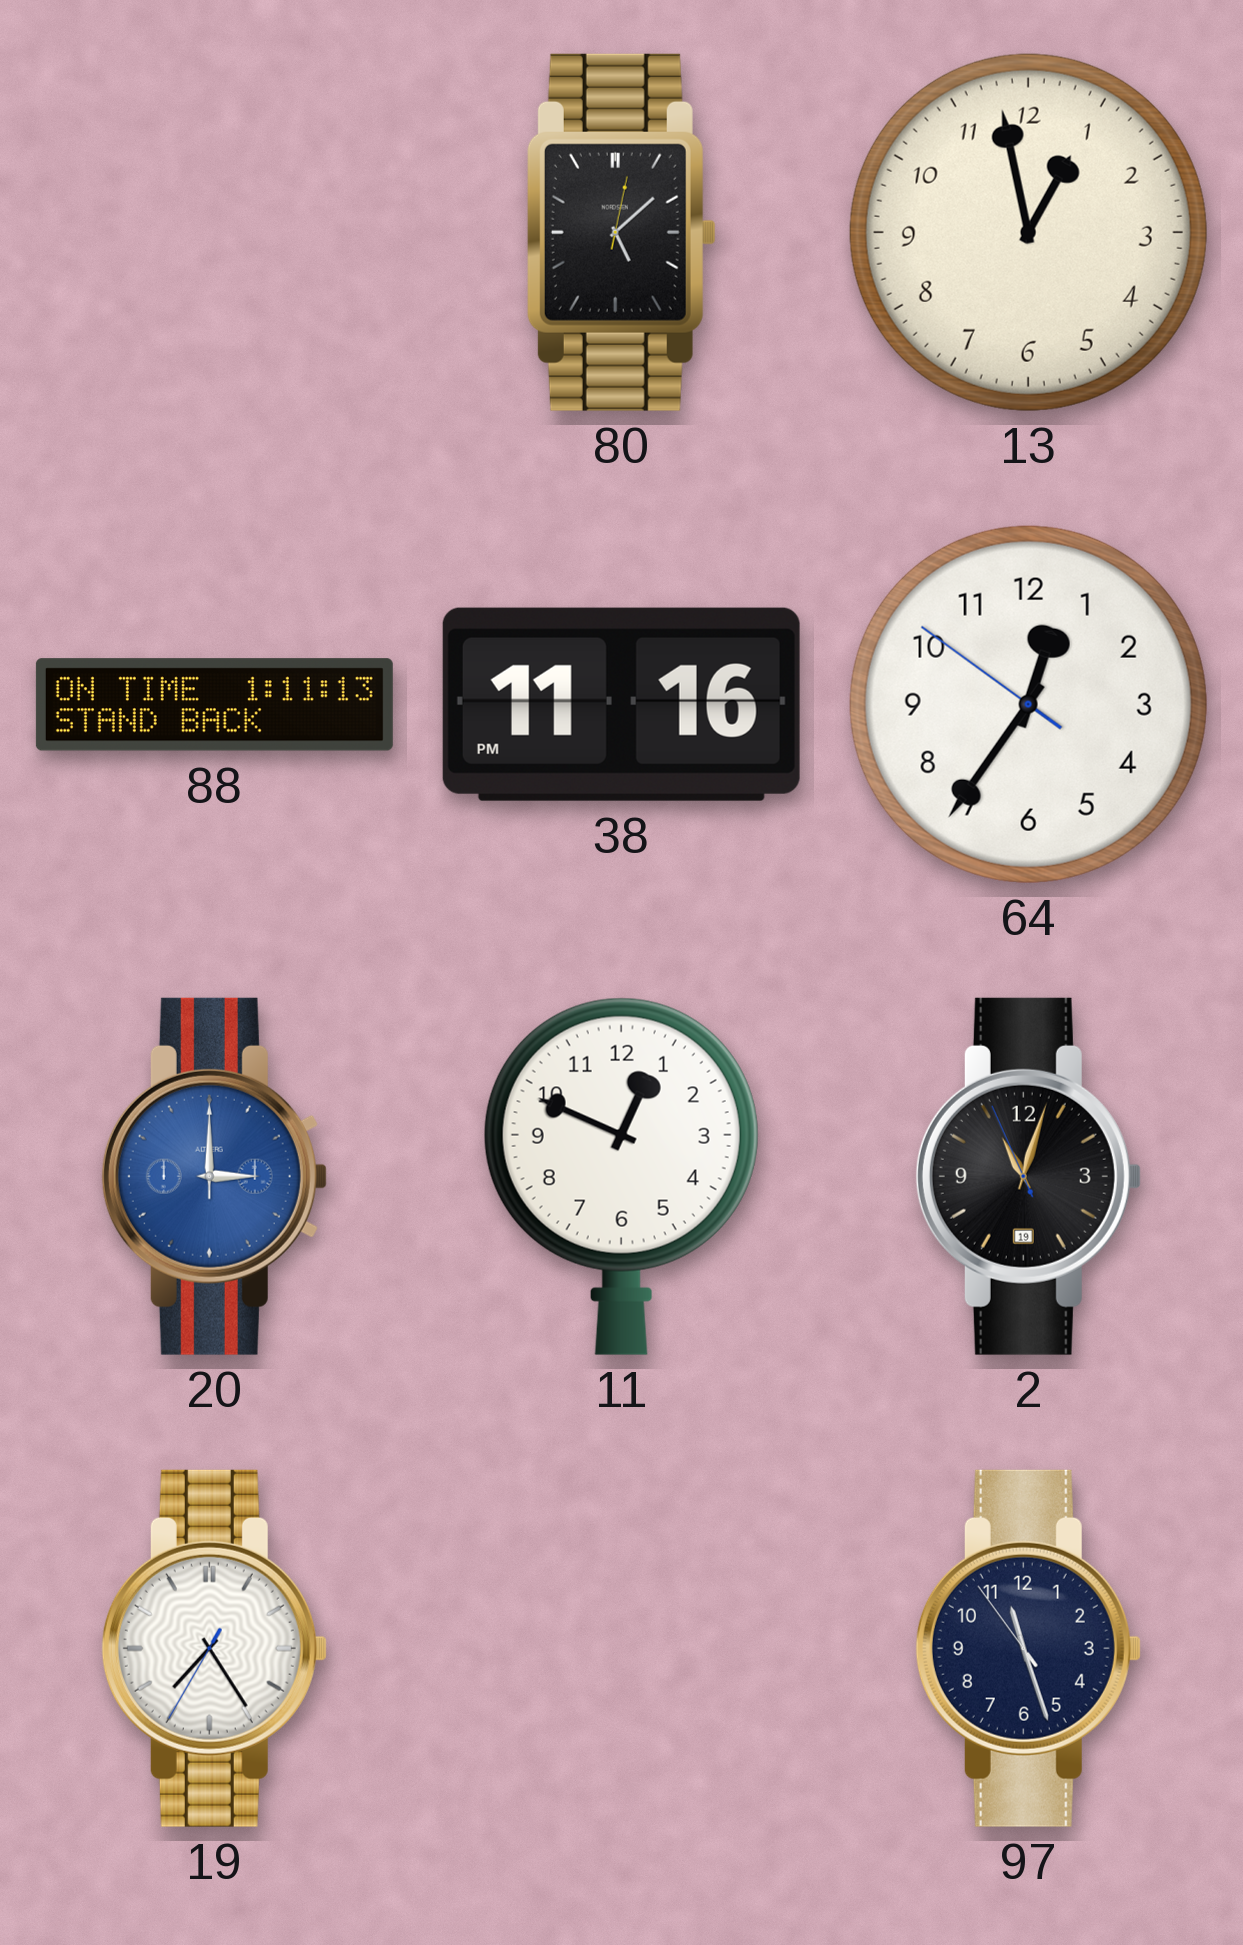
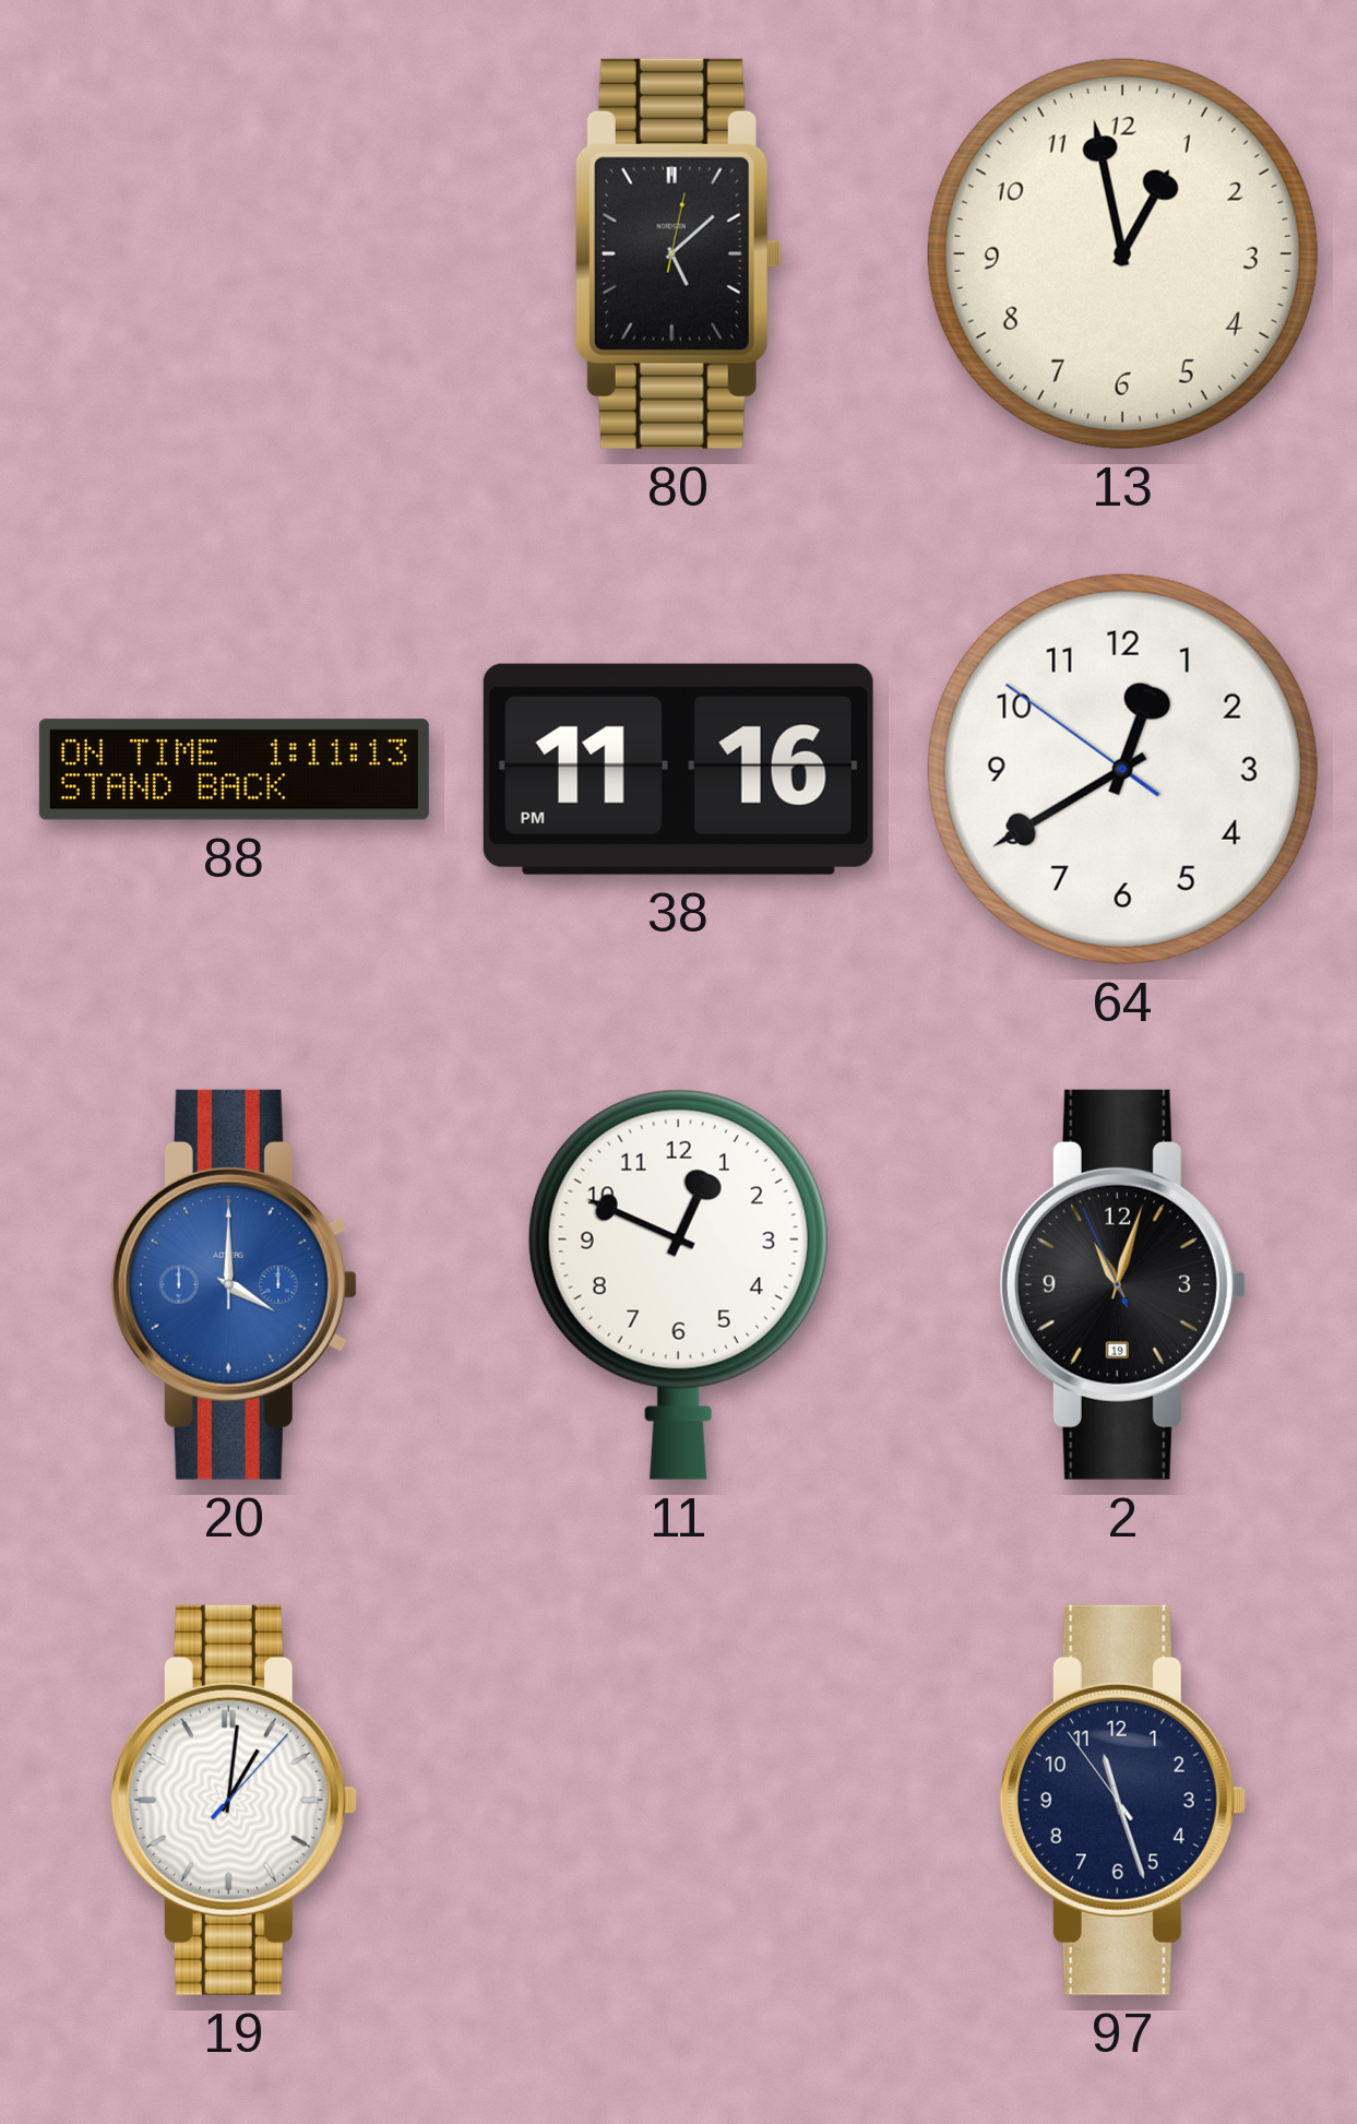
64: 12:35 -> 12:39 (1122, 769)
20: 3:00 -> 4:00 (234, 1284)
19: 7:24 -> 1:01 (234, 1800)
